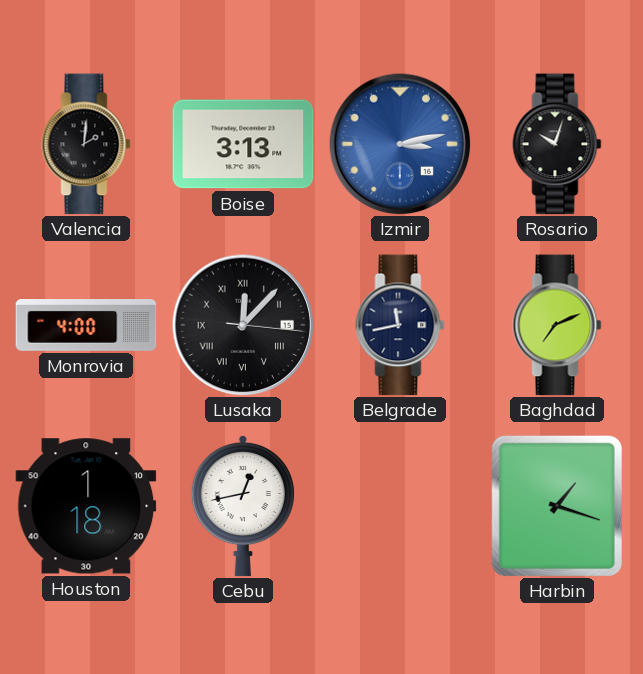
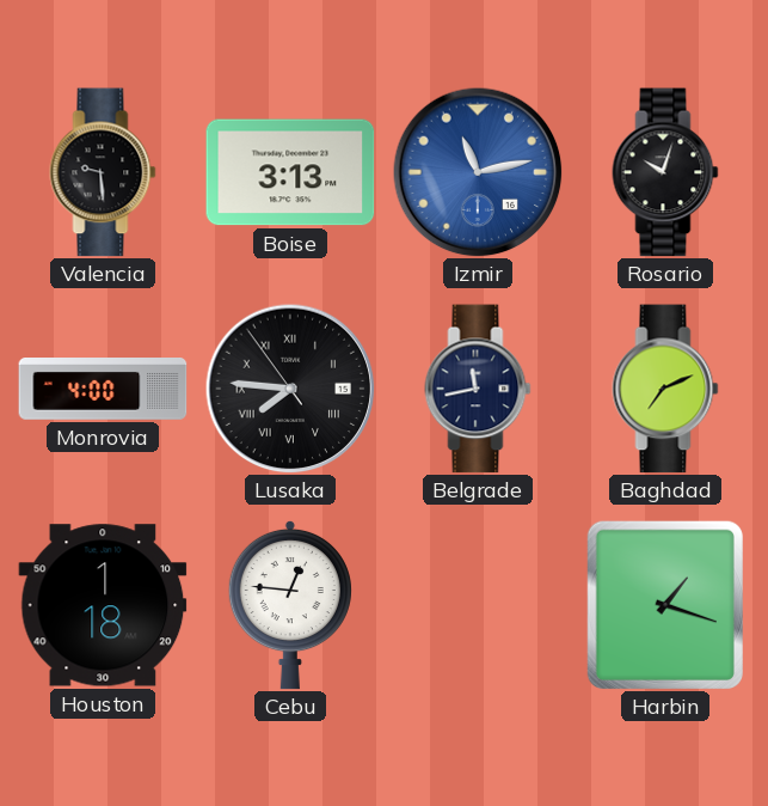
Valencia: 2:01 -> 9:29 (103, 172)
Izmir: 3:13 -> 11:13 (478, 172)
Lusaka: 12:07 -> 7:45 (290, 389)
Cebu: 12:43 -> 12:46 (290, 605)
